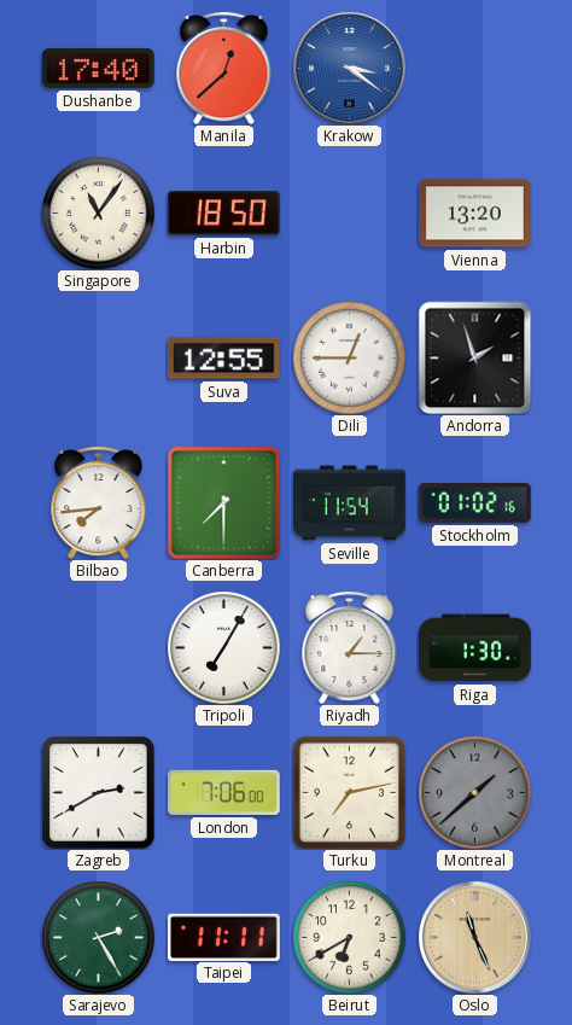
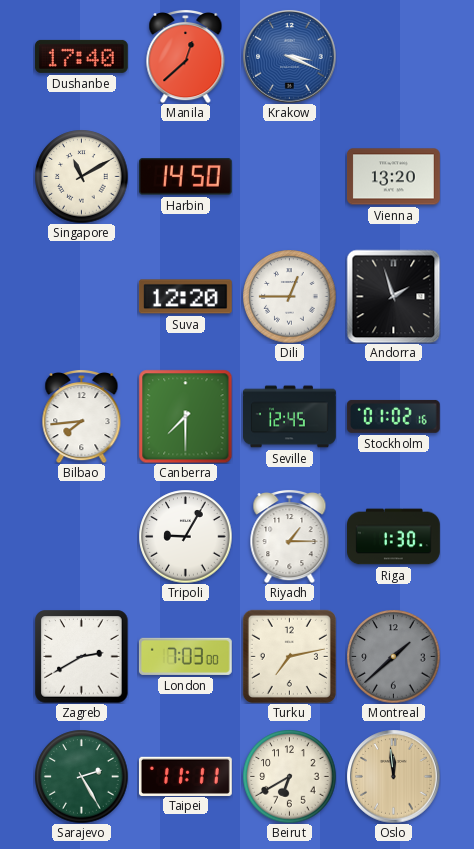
Krakow: 3:21 -> 3:19 (289, 56)
Singapore: 11:06 -> 11:10 (81, 176)
Harbin: 18:50 -> 14:50 (185, 177)
Suva: 12:55 -> 12:20 (185, 297)
Seville: 11:54 -> 12:45 (290, 417)
Tripoli: 7:05 -> 9:05 (185, 536)
London: 7:06 -> 7:03 (185, 656)
Oslo: 11:26 -> 11:59 (393, 776)
